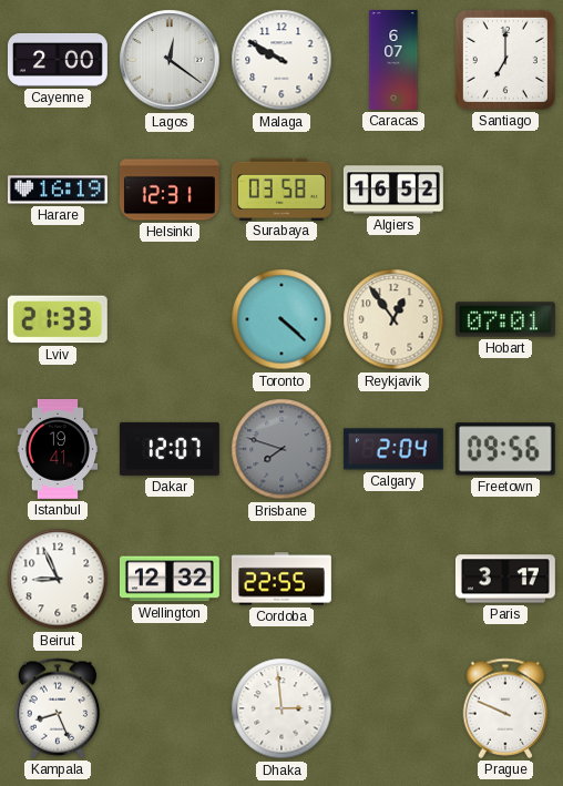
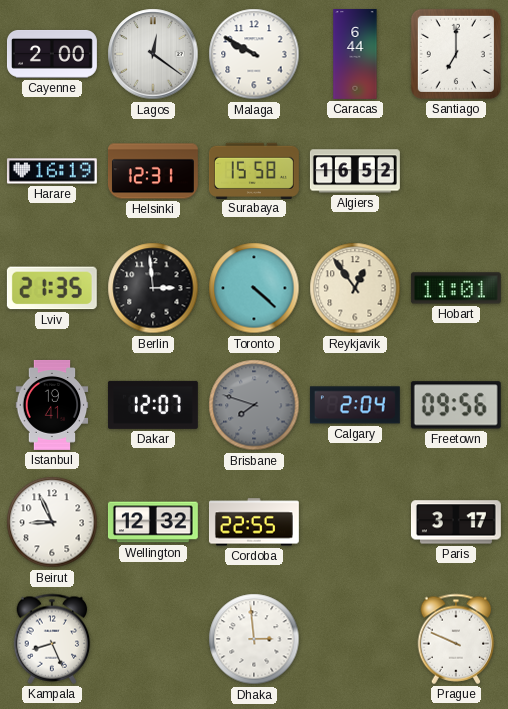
Caracas: 6:07 -> 6:44 (355, 55)
Surabaya: 03:58 -> 15:58 (254, 170)
Lviv: 21:33 -> 21:35 (52, 288)
Berlin: none -> 2:59 (153, 288)
Hobart: 07:01 -> 11:01 (456, 288)
